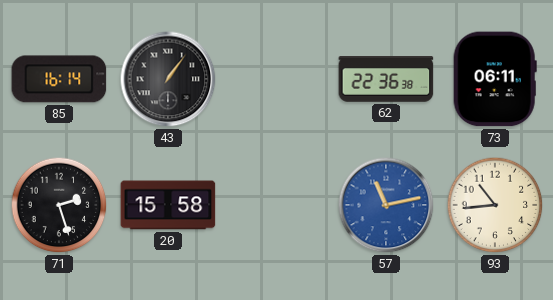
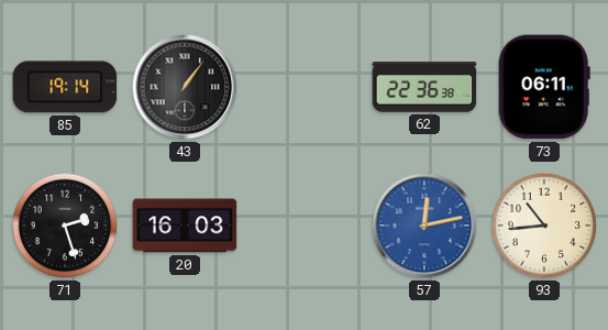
85: 16:14 -> 19:14 (65, 87)
20: 15:58 -> 16:03 (185, 226)
57: 11:13 -> 12:13 (424, 226)
